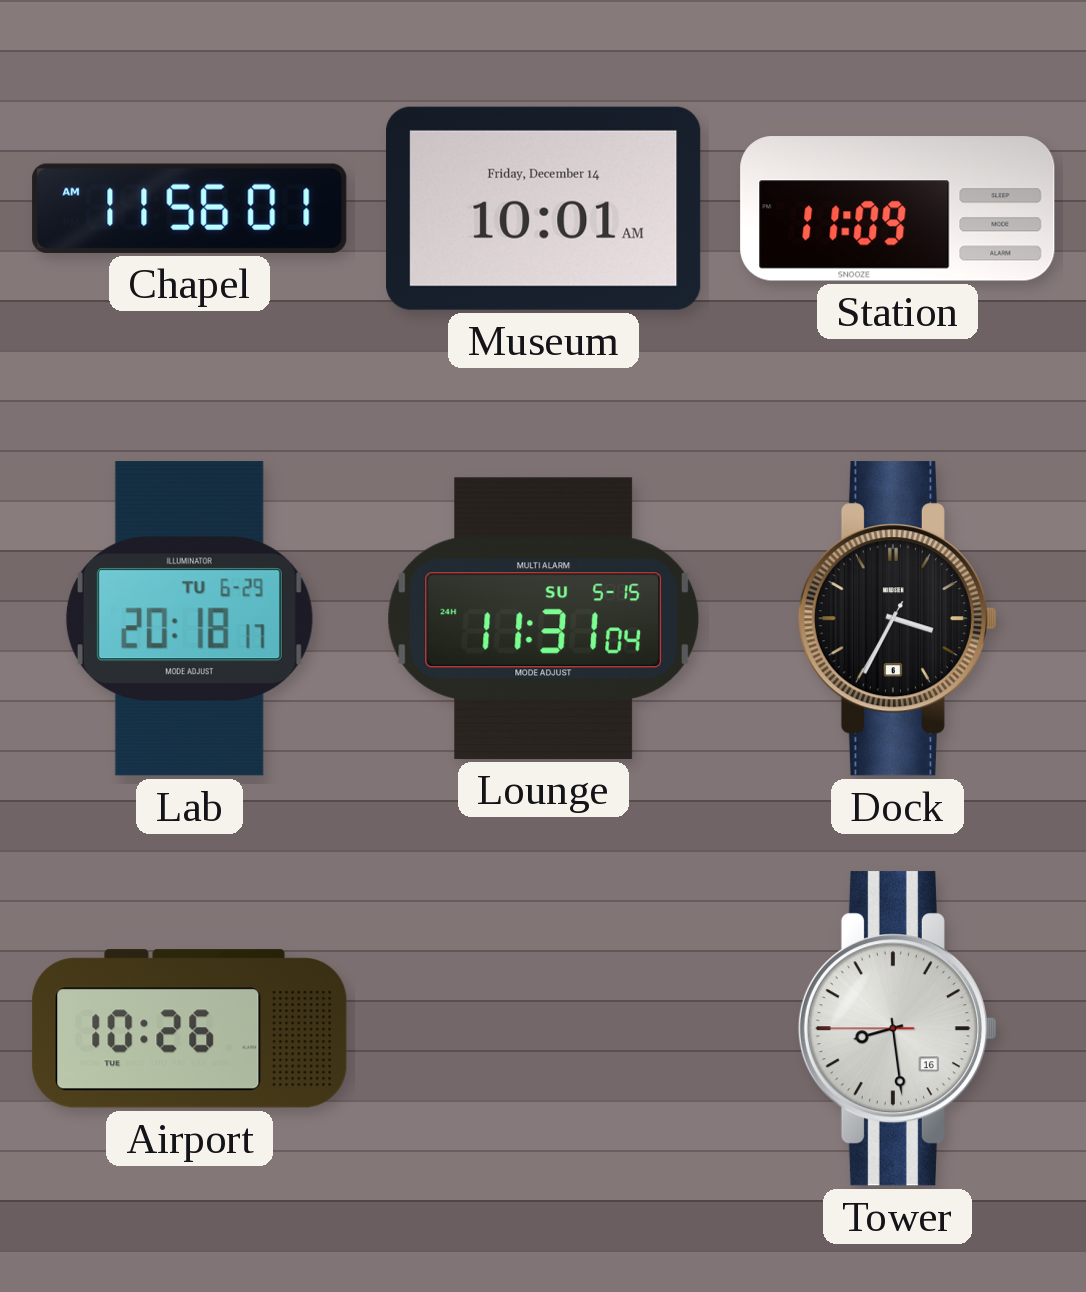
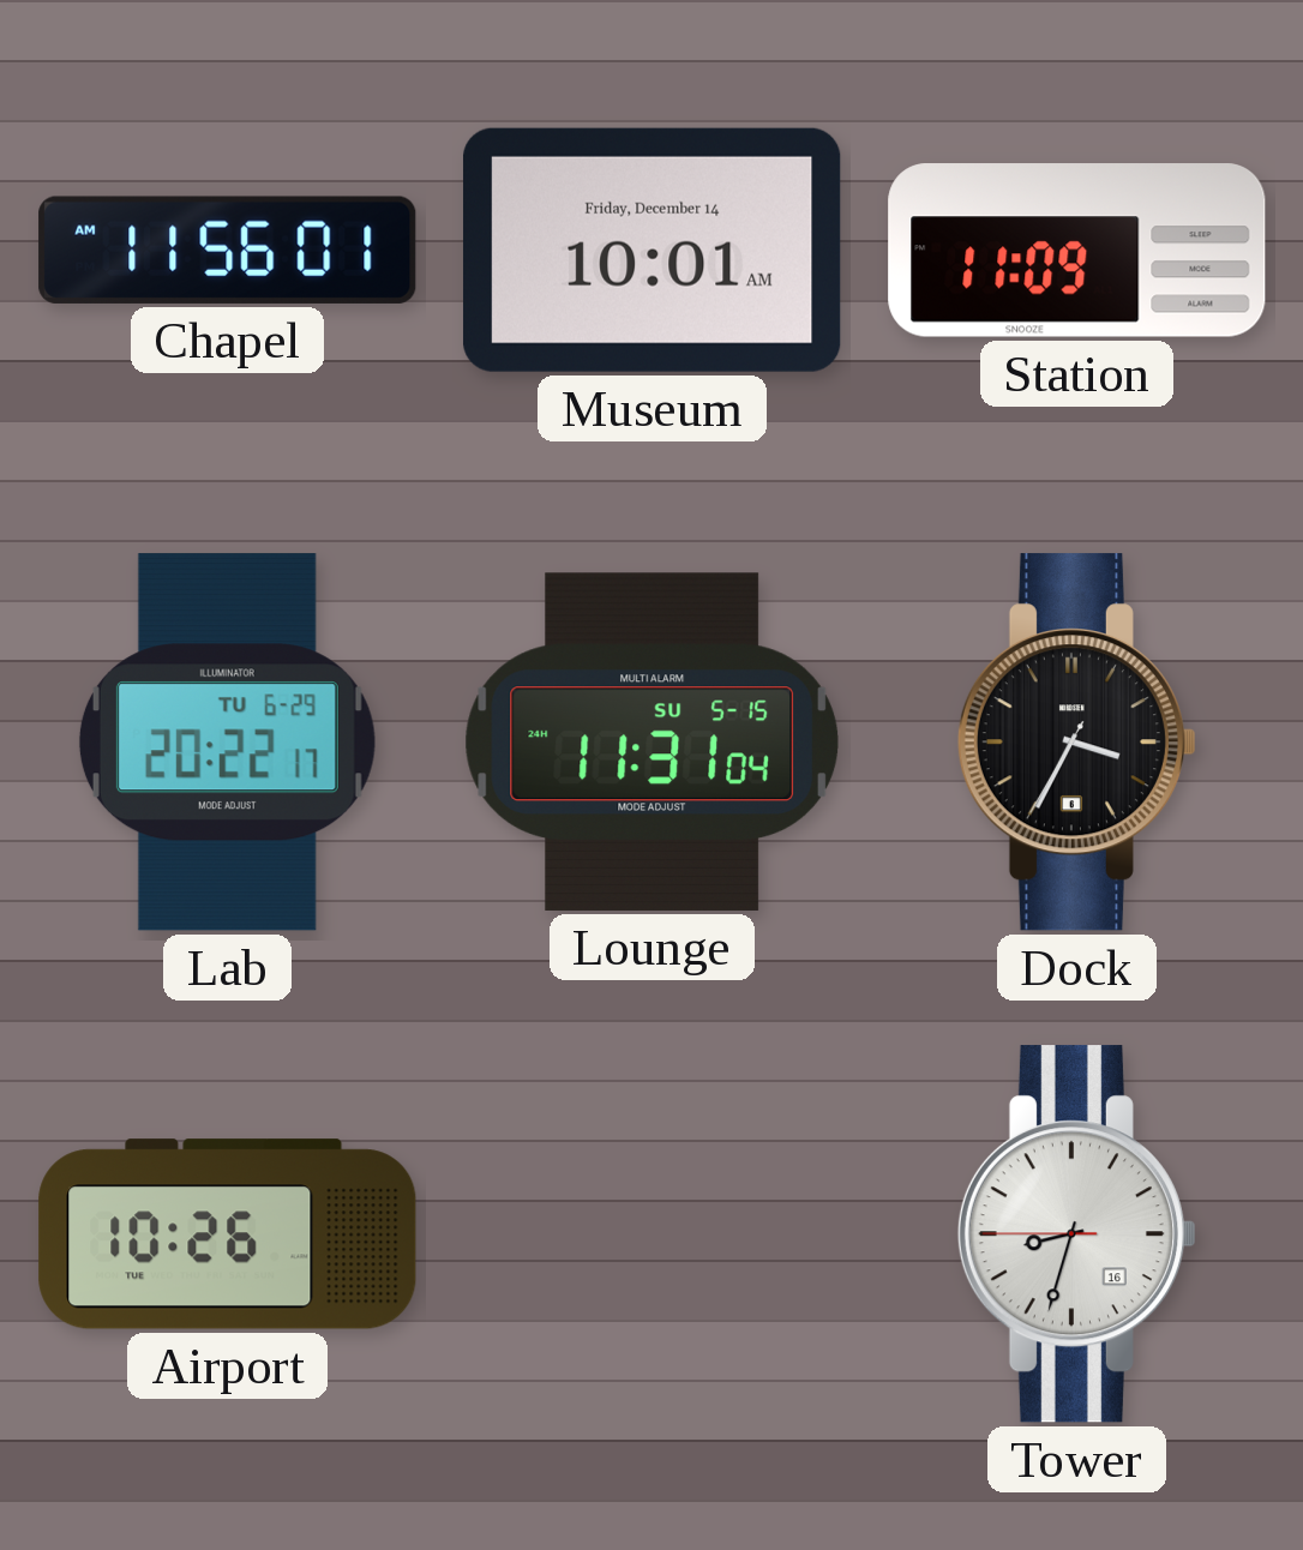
Lab: 20:18 -> 20:22 (227, 743)
Tower: 8:28 -> 8:32 (1076, 1234)
